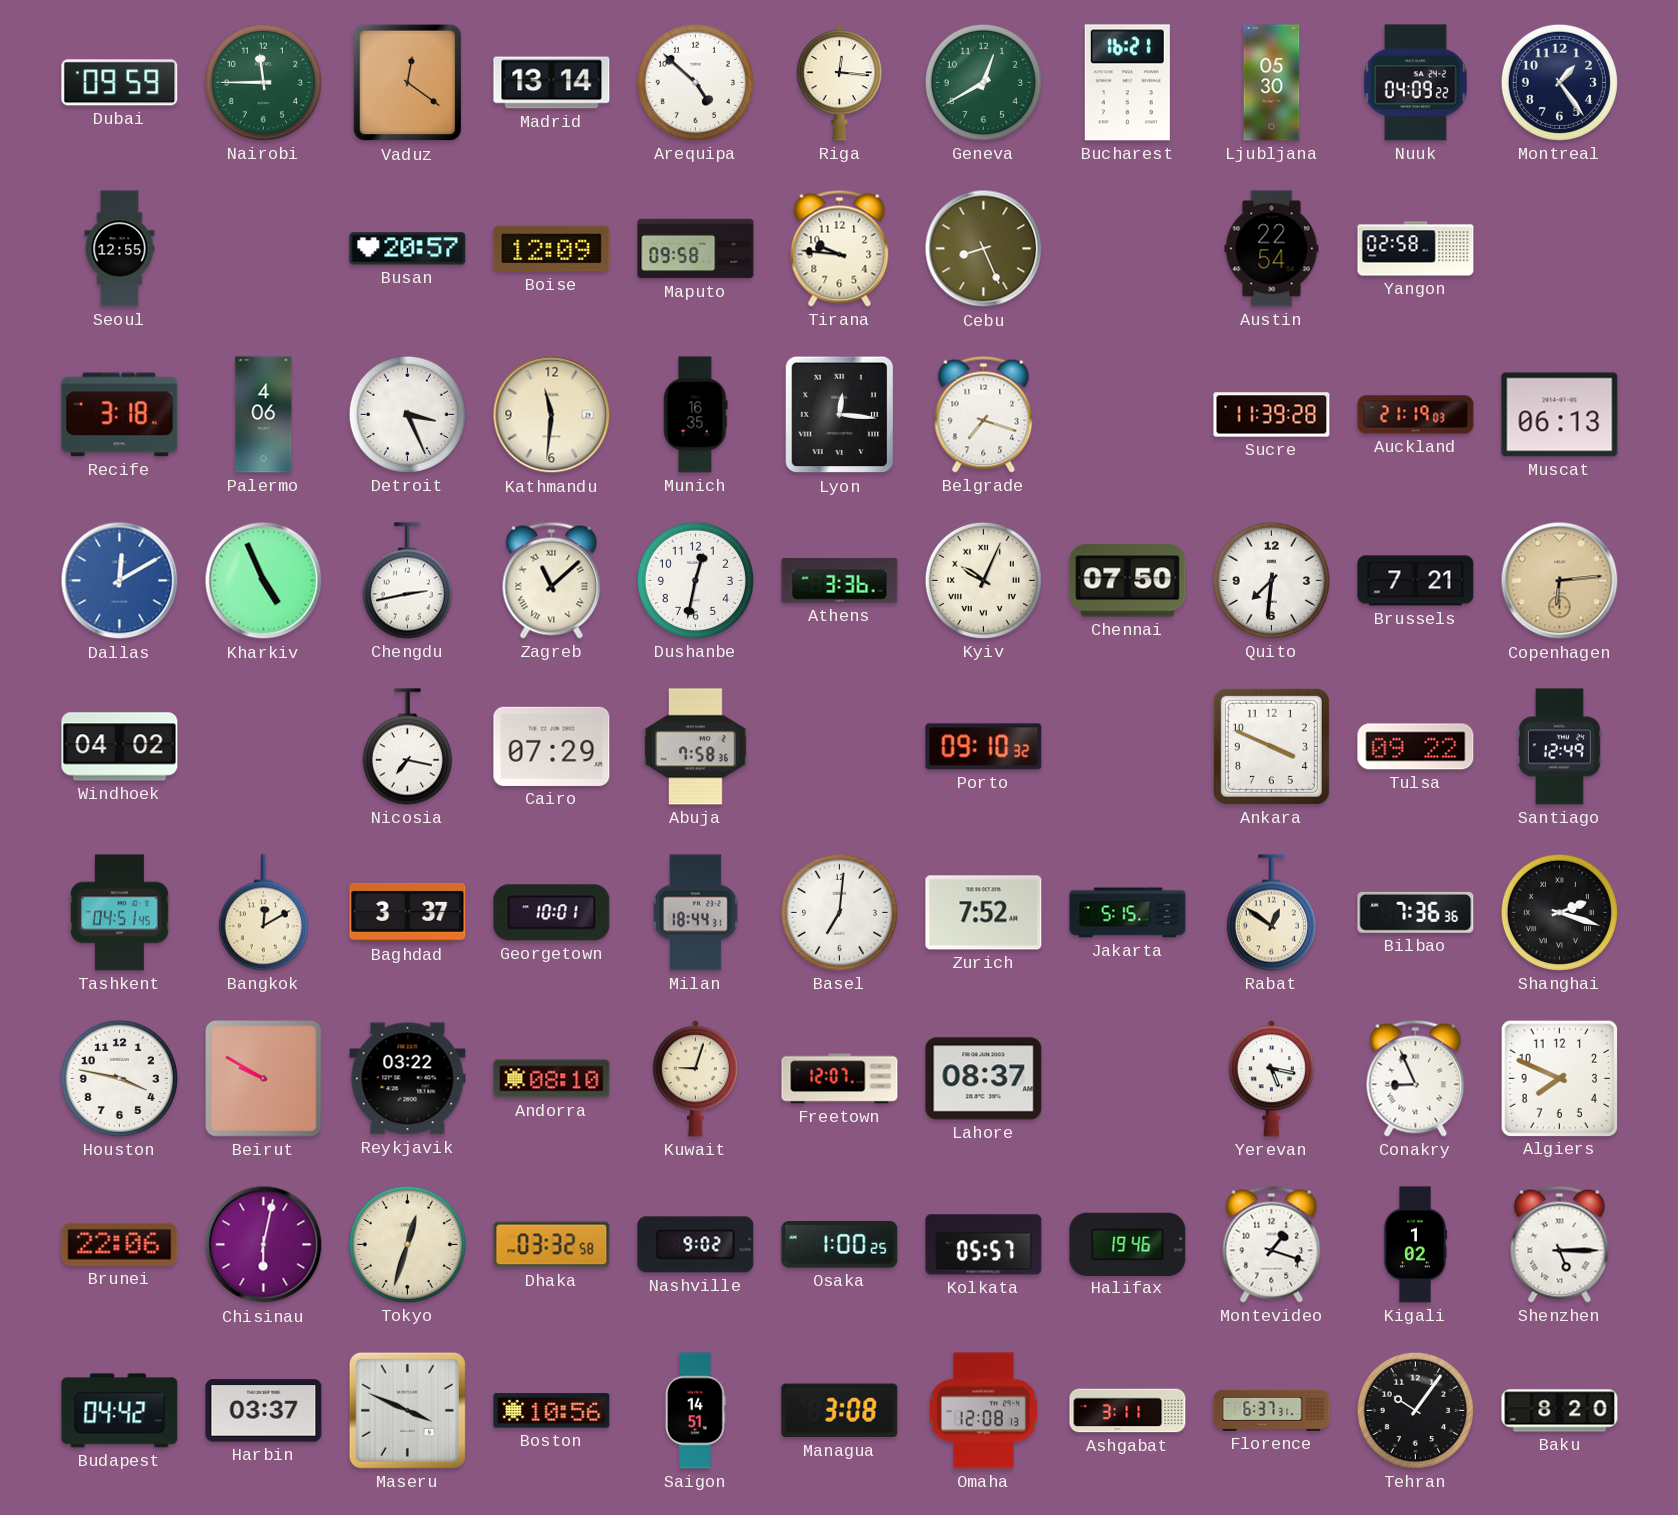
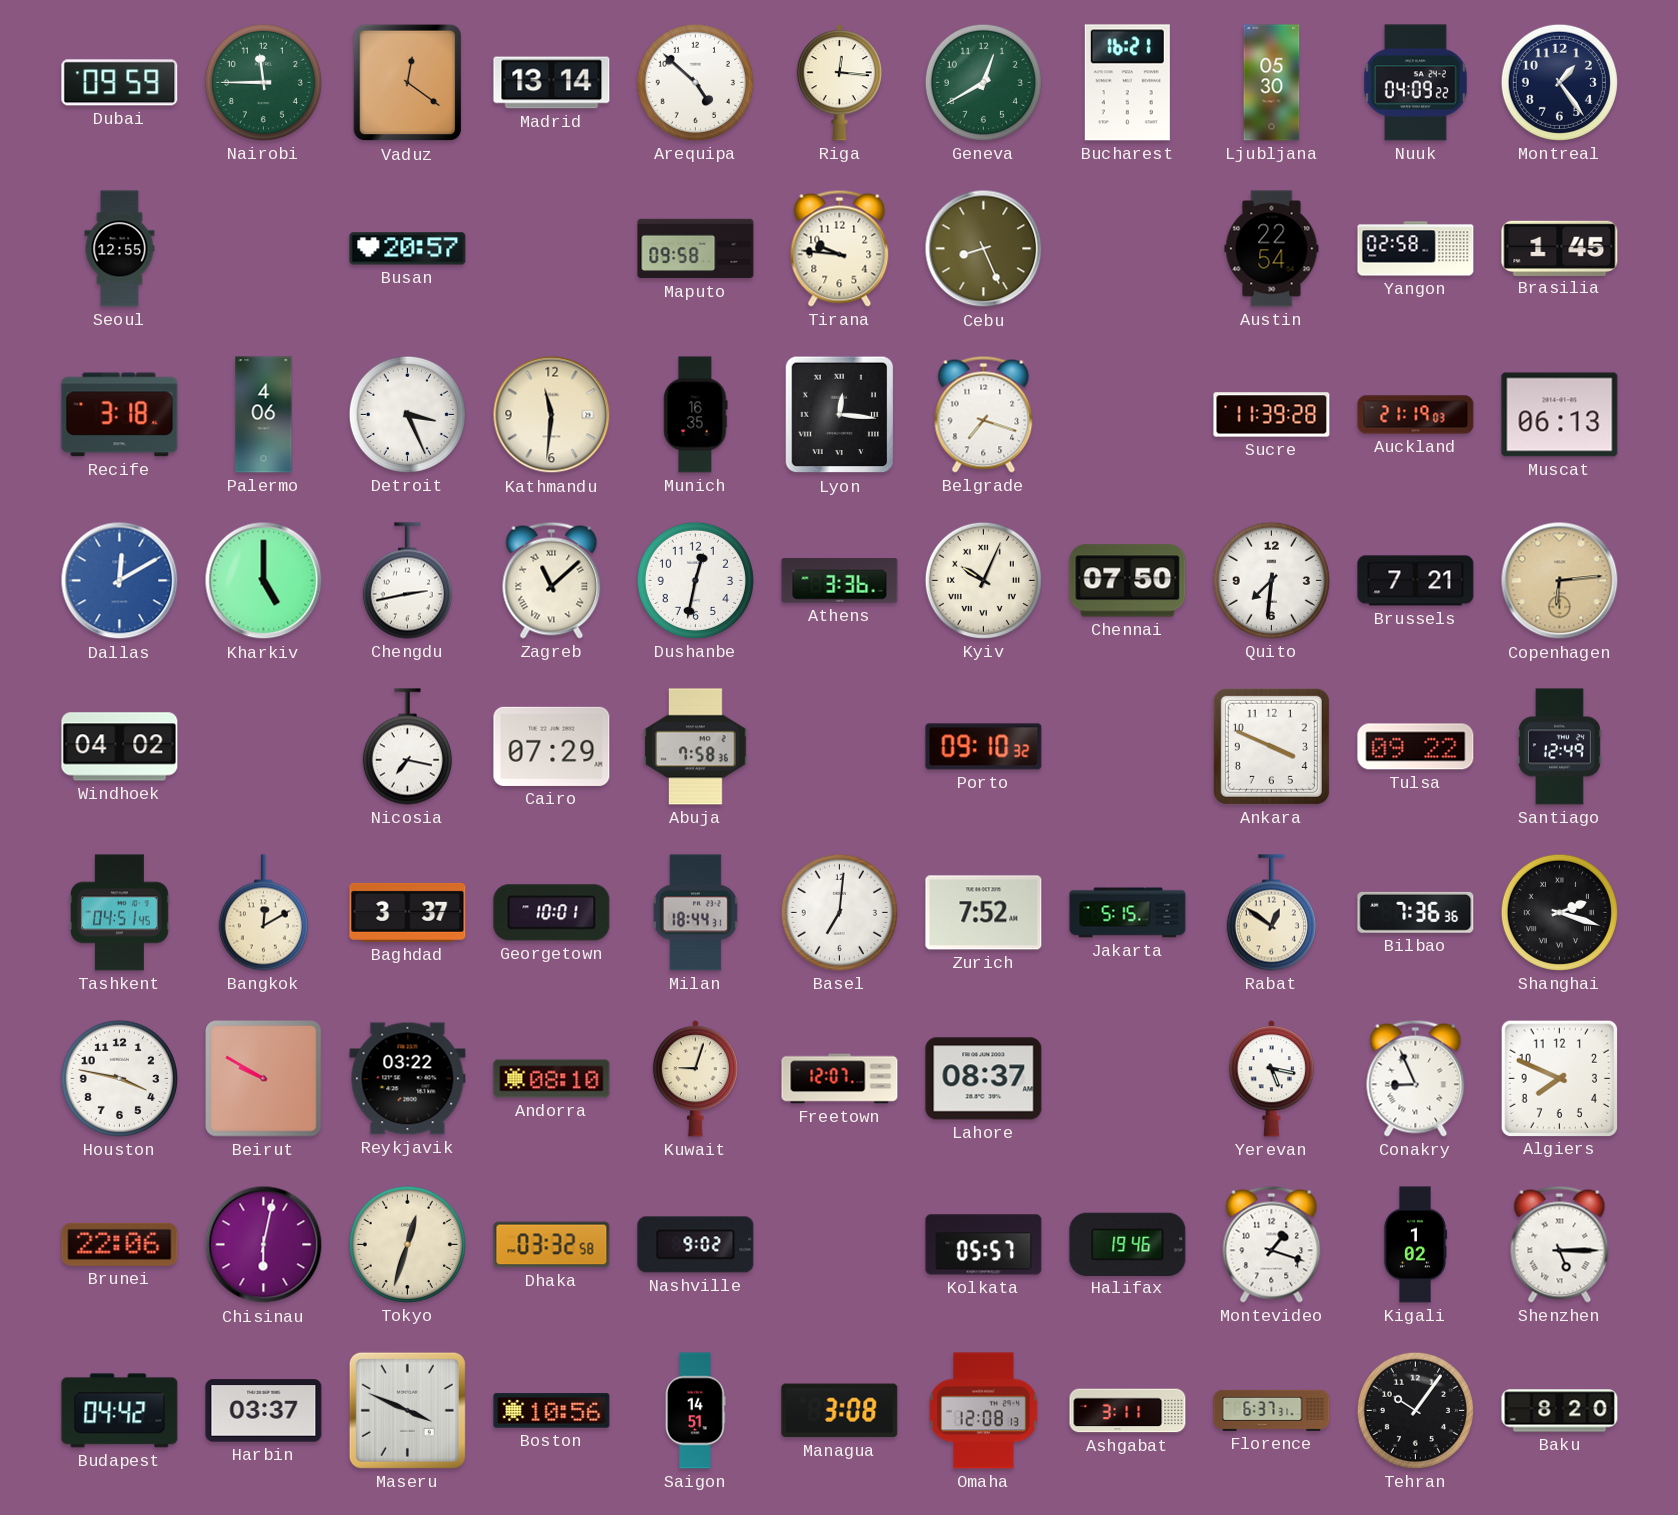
Boise: 12:09 -> none (552, 249)
Brasilia: none -> 1:45 (1560, 248)
Kharkiv: 4:56 -> 5:00 (264, 581)
Osaka: 1:00 -> none (840, 1245)
